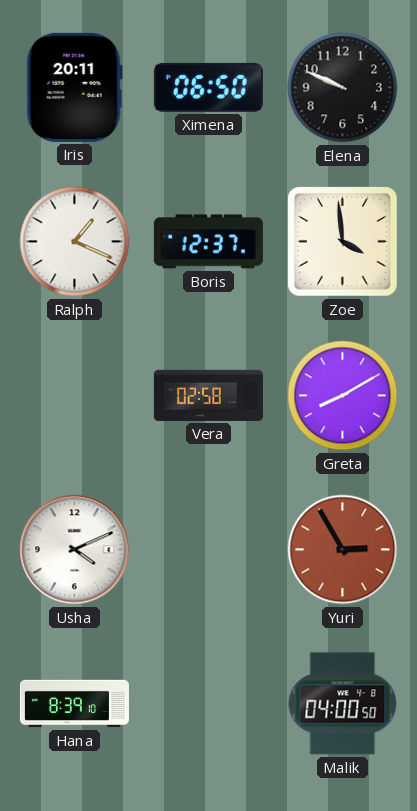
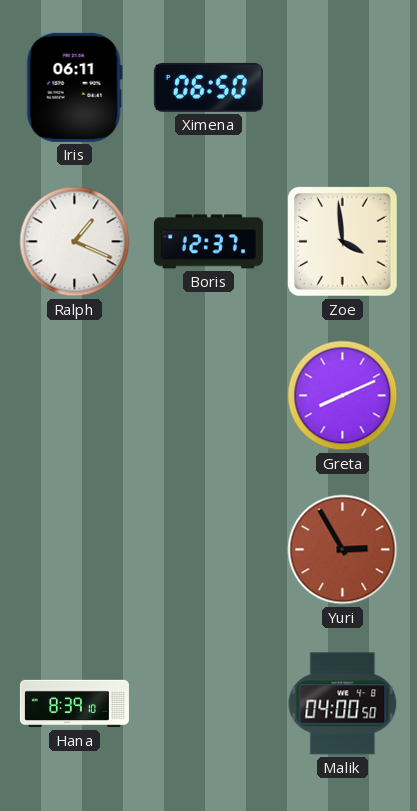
Iris: 20:11 -> 06:11 (74, 87)
Elena: 9:49 -> none (343, 88)
Vera: 02:58 -> none (208, 395)
Greta: 8:10 -> 8:11 (343, 396)
Usha: 4:11 -> none (75, 550)
